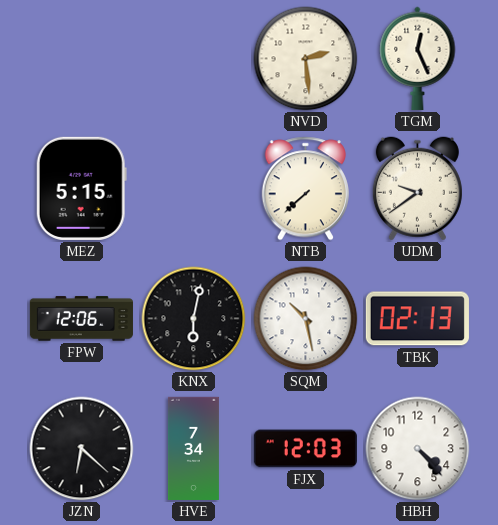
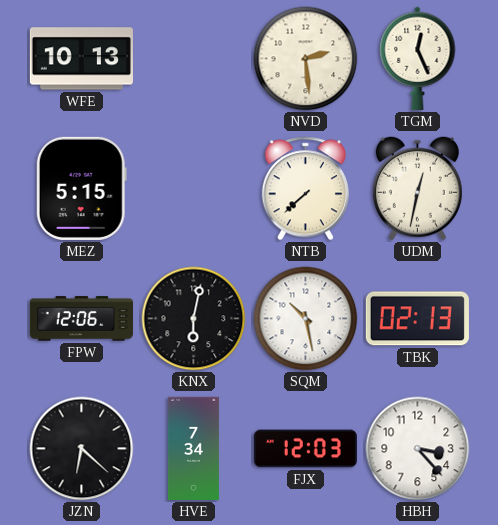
WFE: none -> 10:13 (81, 59)
UDM: 9:39 -> 12:32 (417, 189)
HBH: 4:23 -> 3:23 (418, 449)
